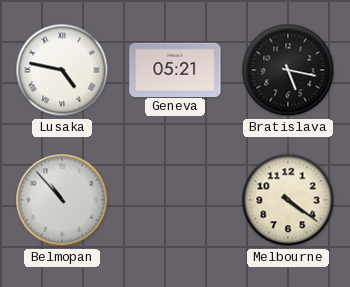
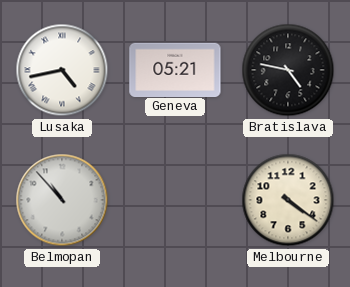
Lusaka: 4:47 -> 4:43 (62, 70)
Bratislava: 5:17 -> 4:47 (288, 70)
